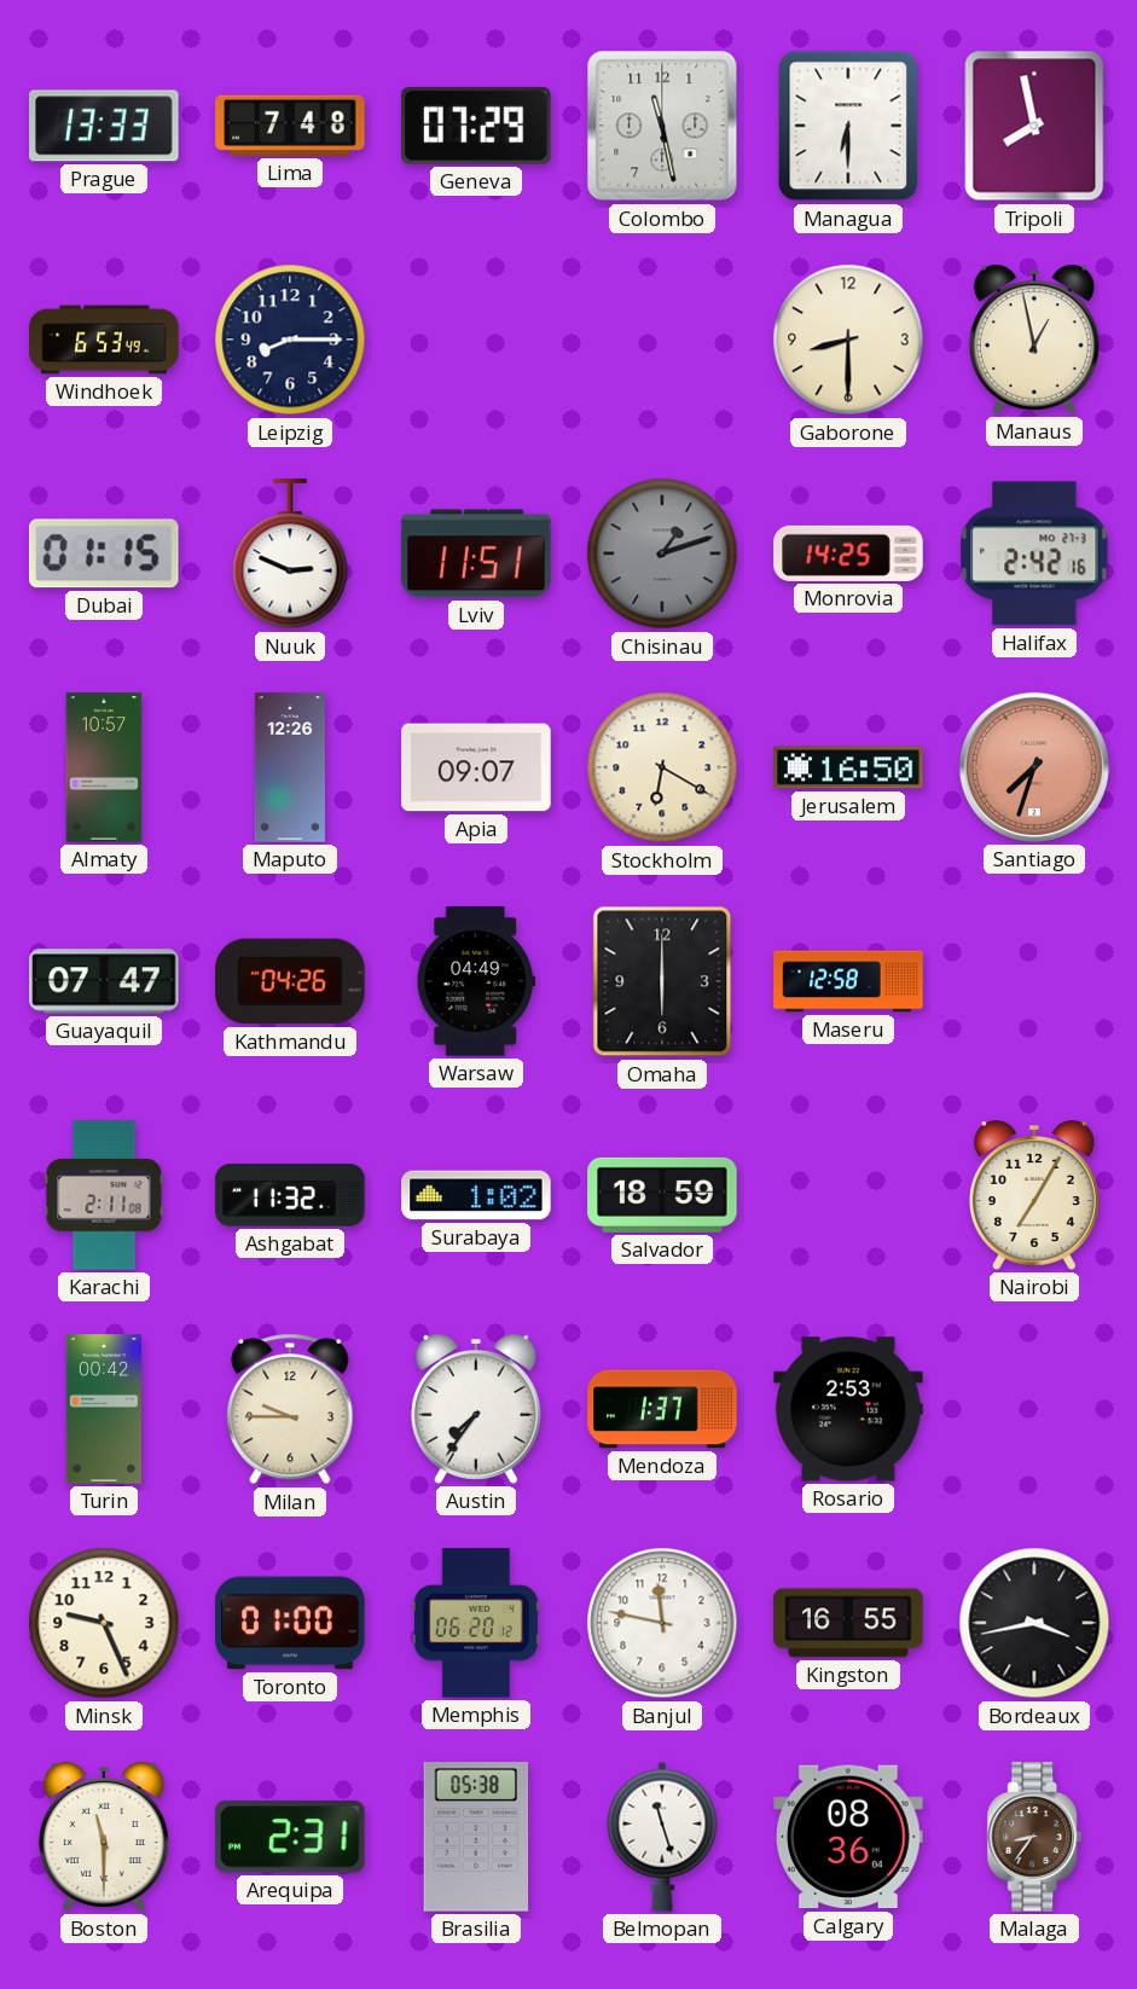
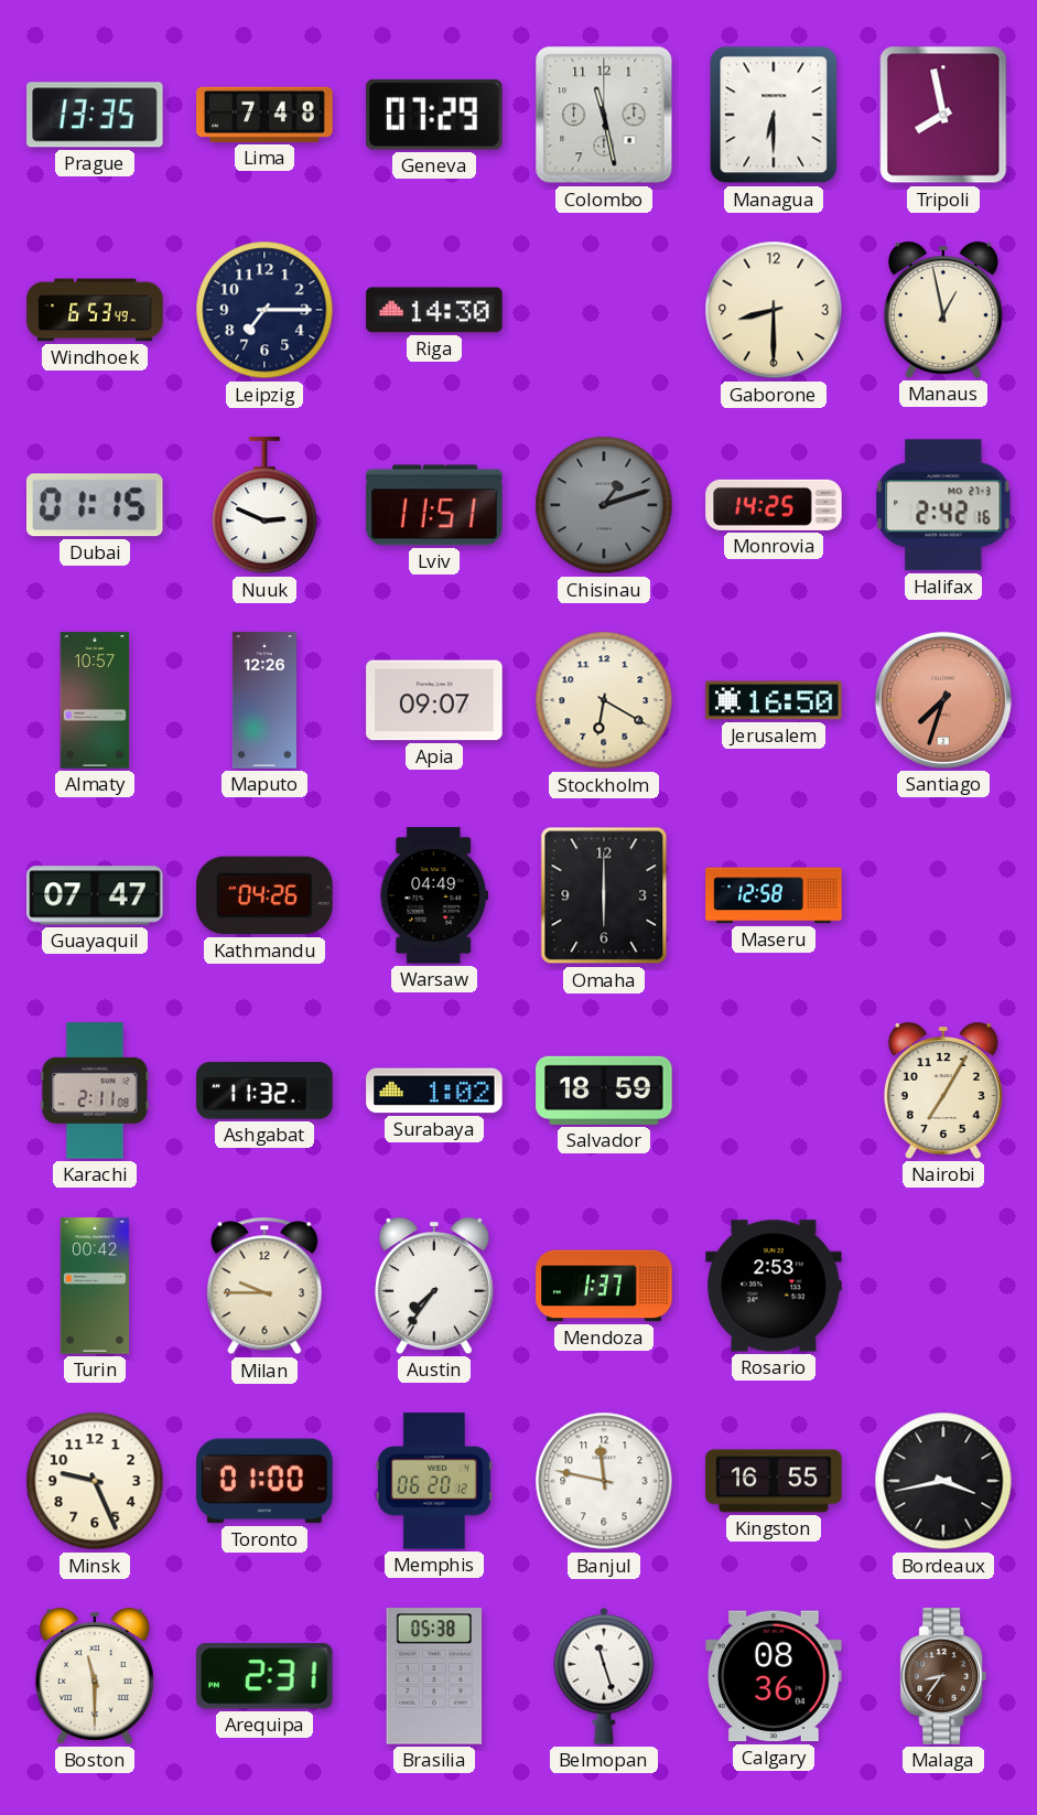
Prague: 13:33 -> 13:35 (95, 115)
Leipzig: 8:15 -> 7:15 (264, 310)
Riga: none -> 14:30 (434, 310)
